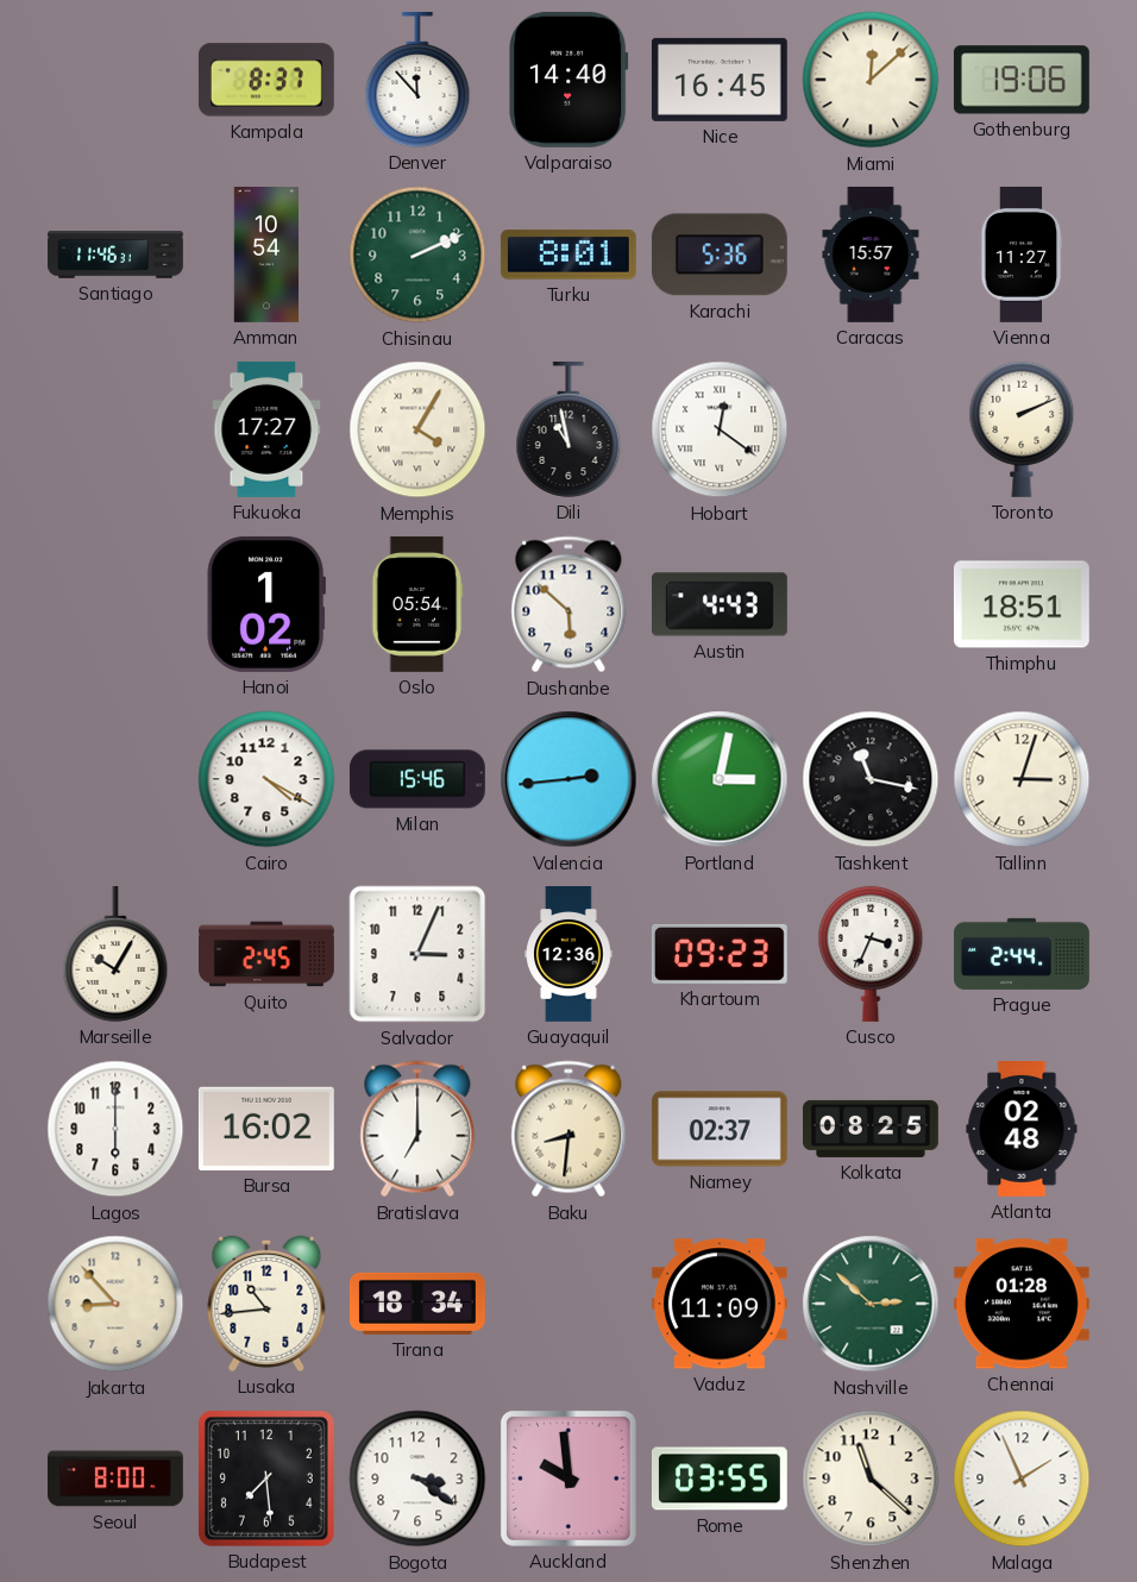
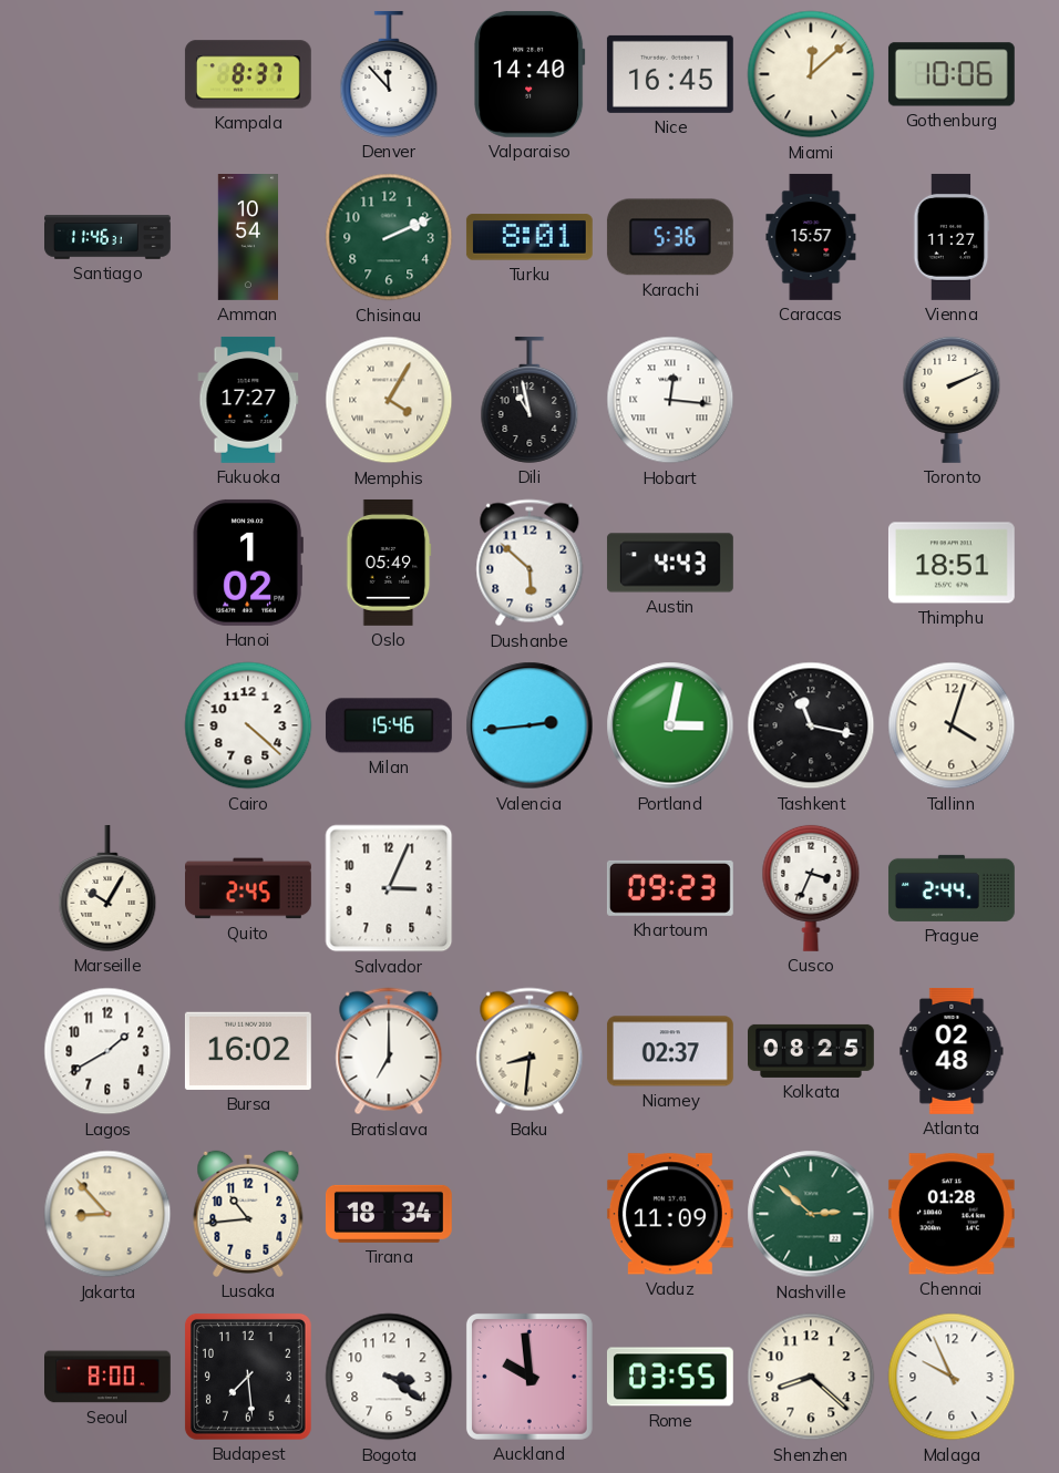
Gothenburg: 19:06 -> 10:06 (952, 74)
Hobart: 12:21 -> 12:16 (670, 400)
Oslo: 05:54 -> 05:49 (389, 563)
Cairo: 4:20 -> 4:22 (248, 725)
Tallinn: 3:03 -> 4:03 (952, 725)
Guayaquil: 12:36 -> none (568, 955)
Lagos: 6:00 -> 1:40 (107, 1051)
Shenzhen: 11:22 -> 8:22 (811, 1377)
Malaga: 1:56 -> 9:56 (952, 1377)
